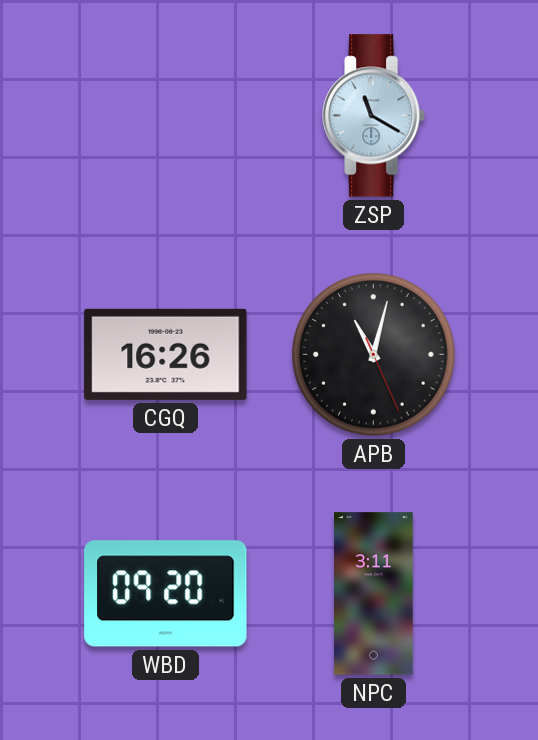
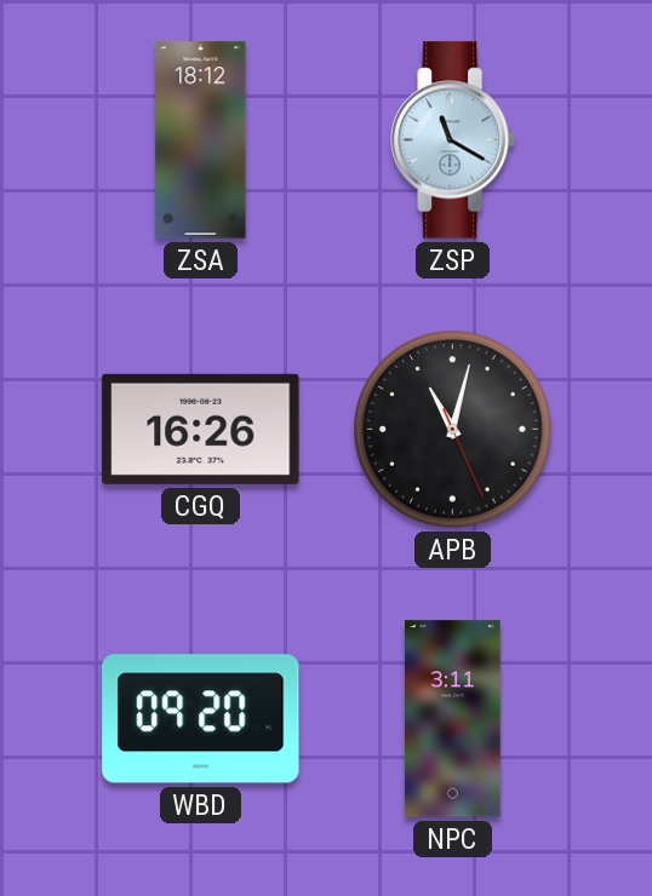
ZSA: none -> 18:12 (201, 140)
